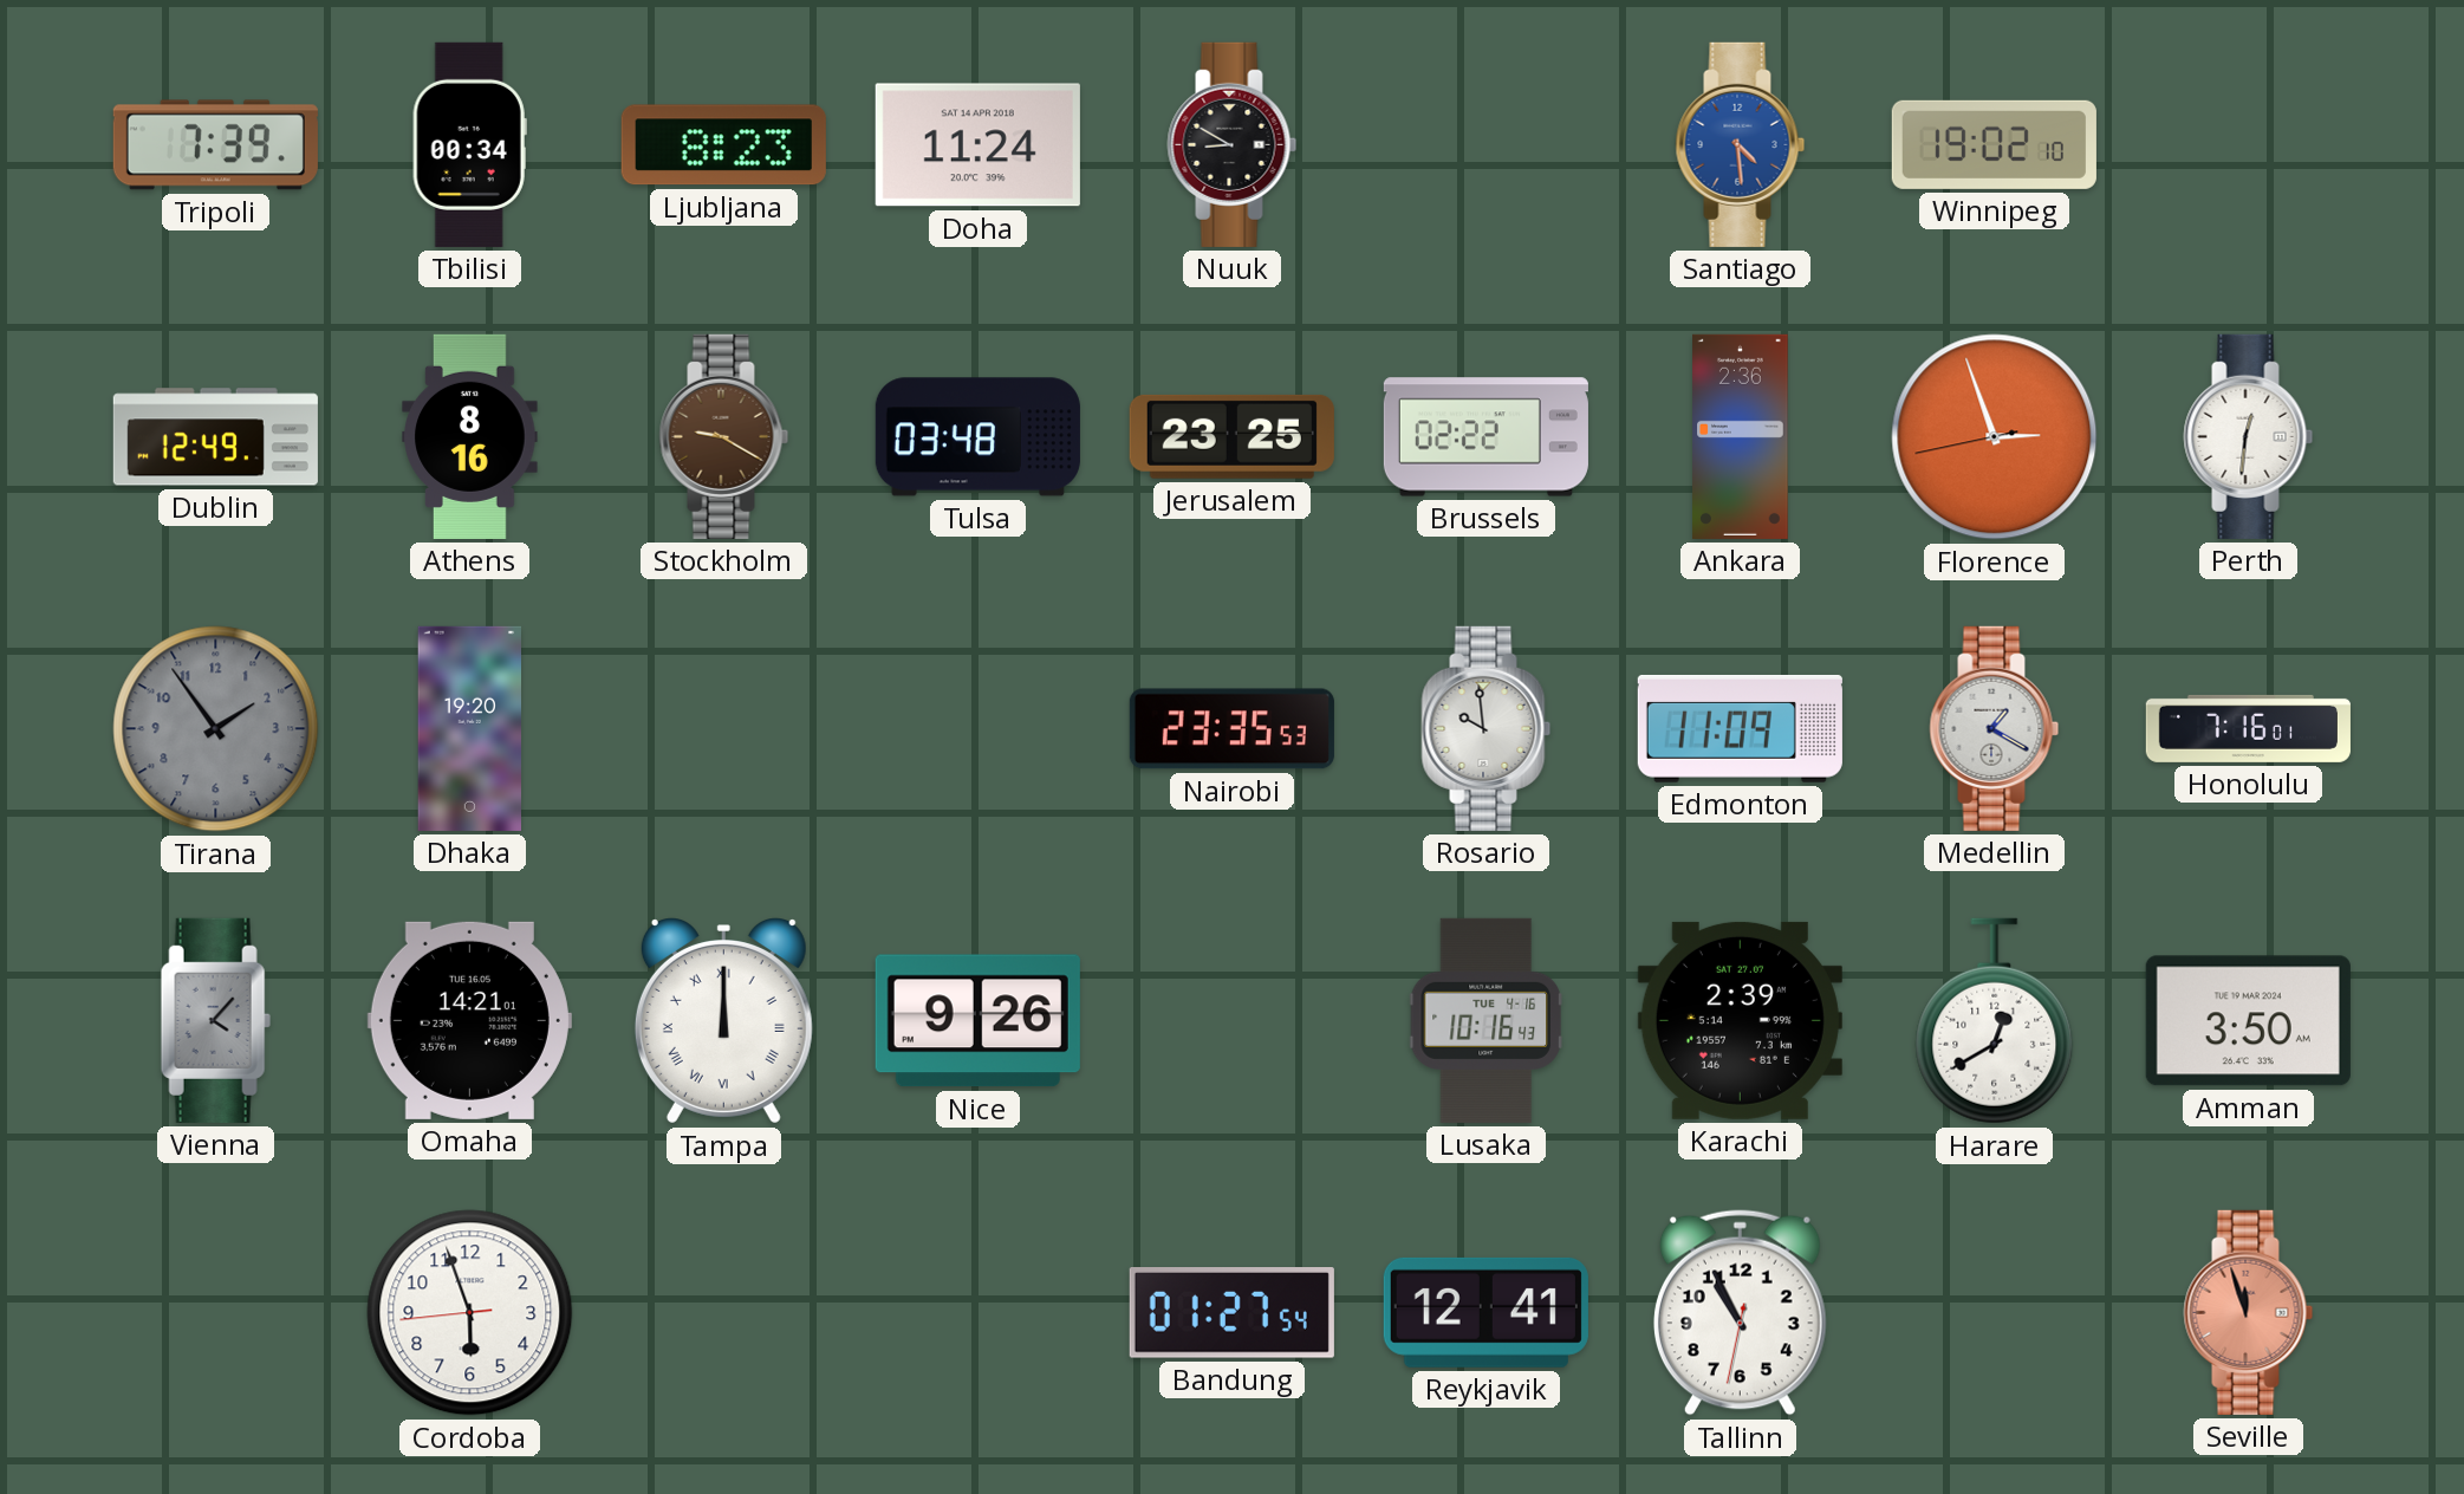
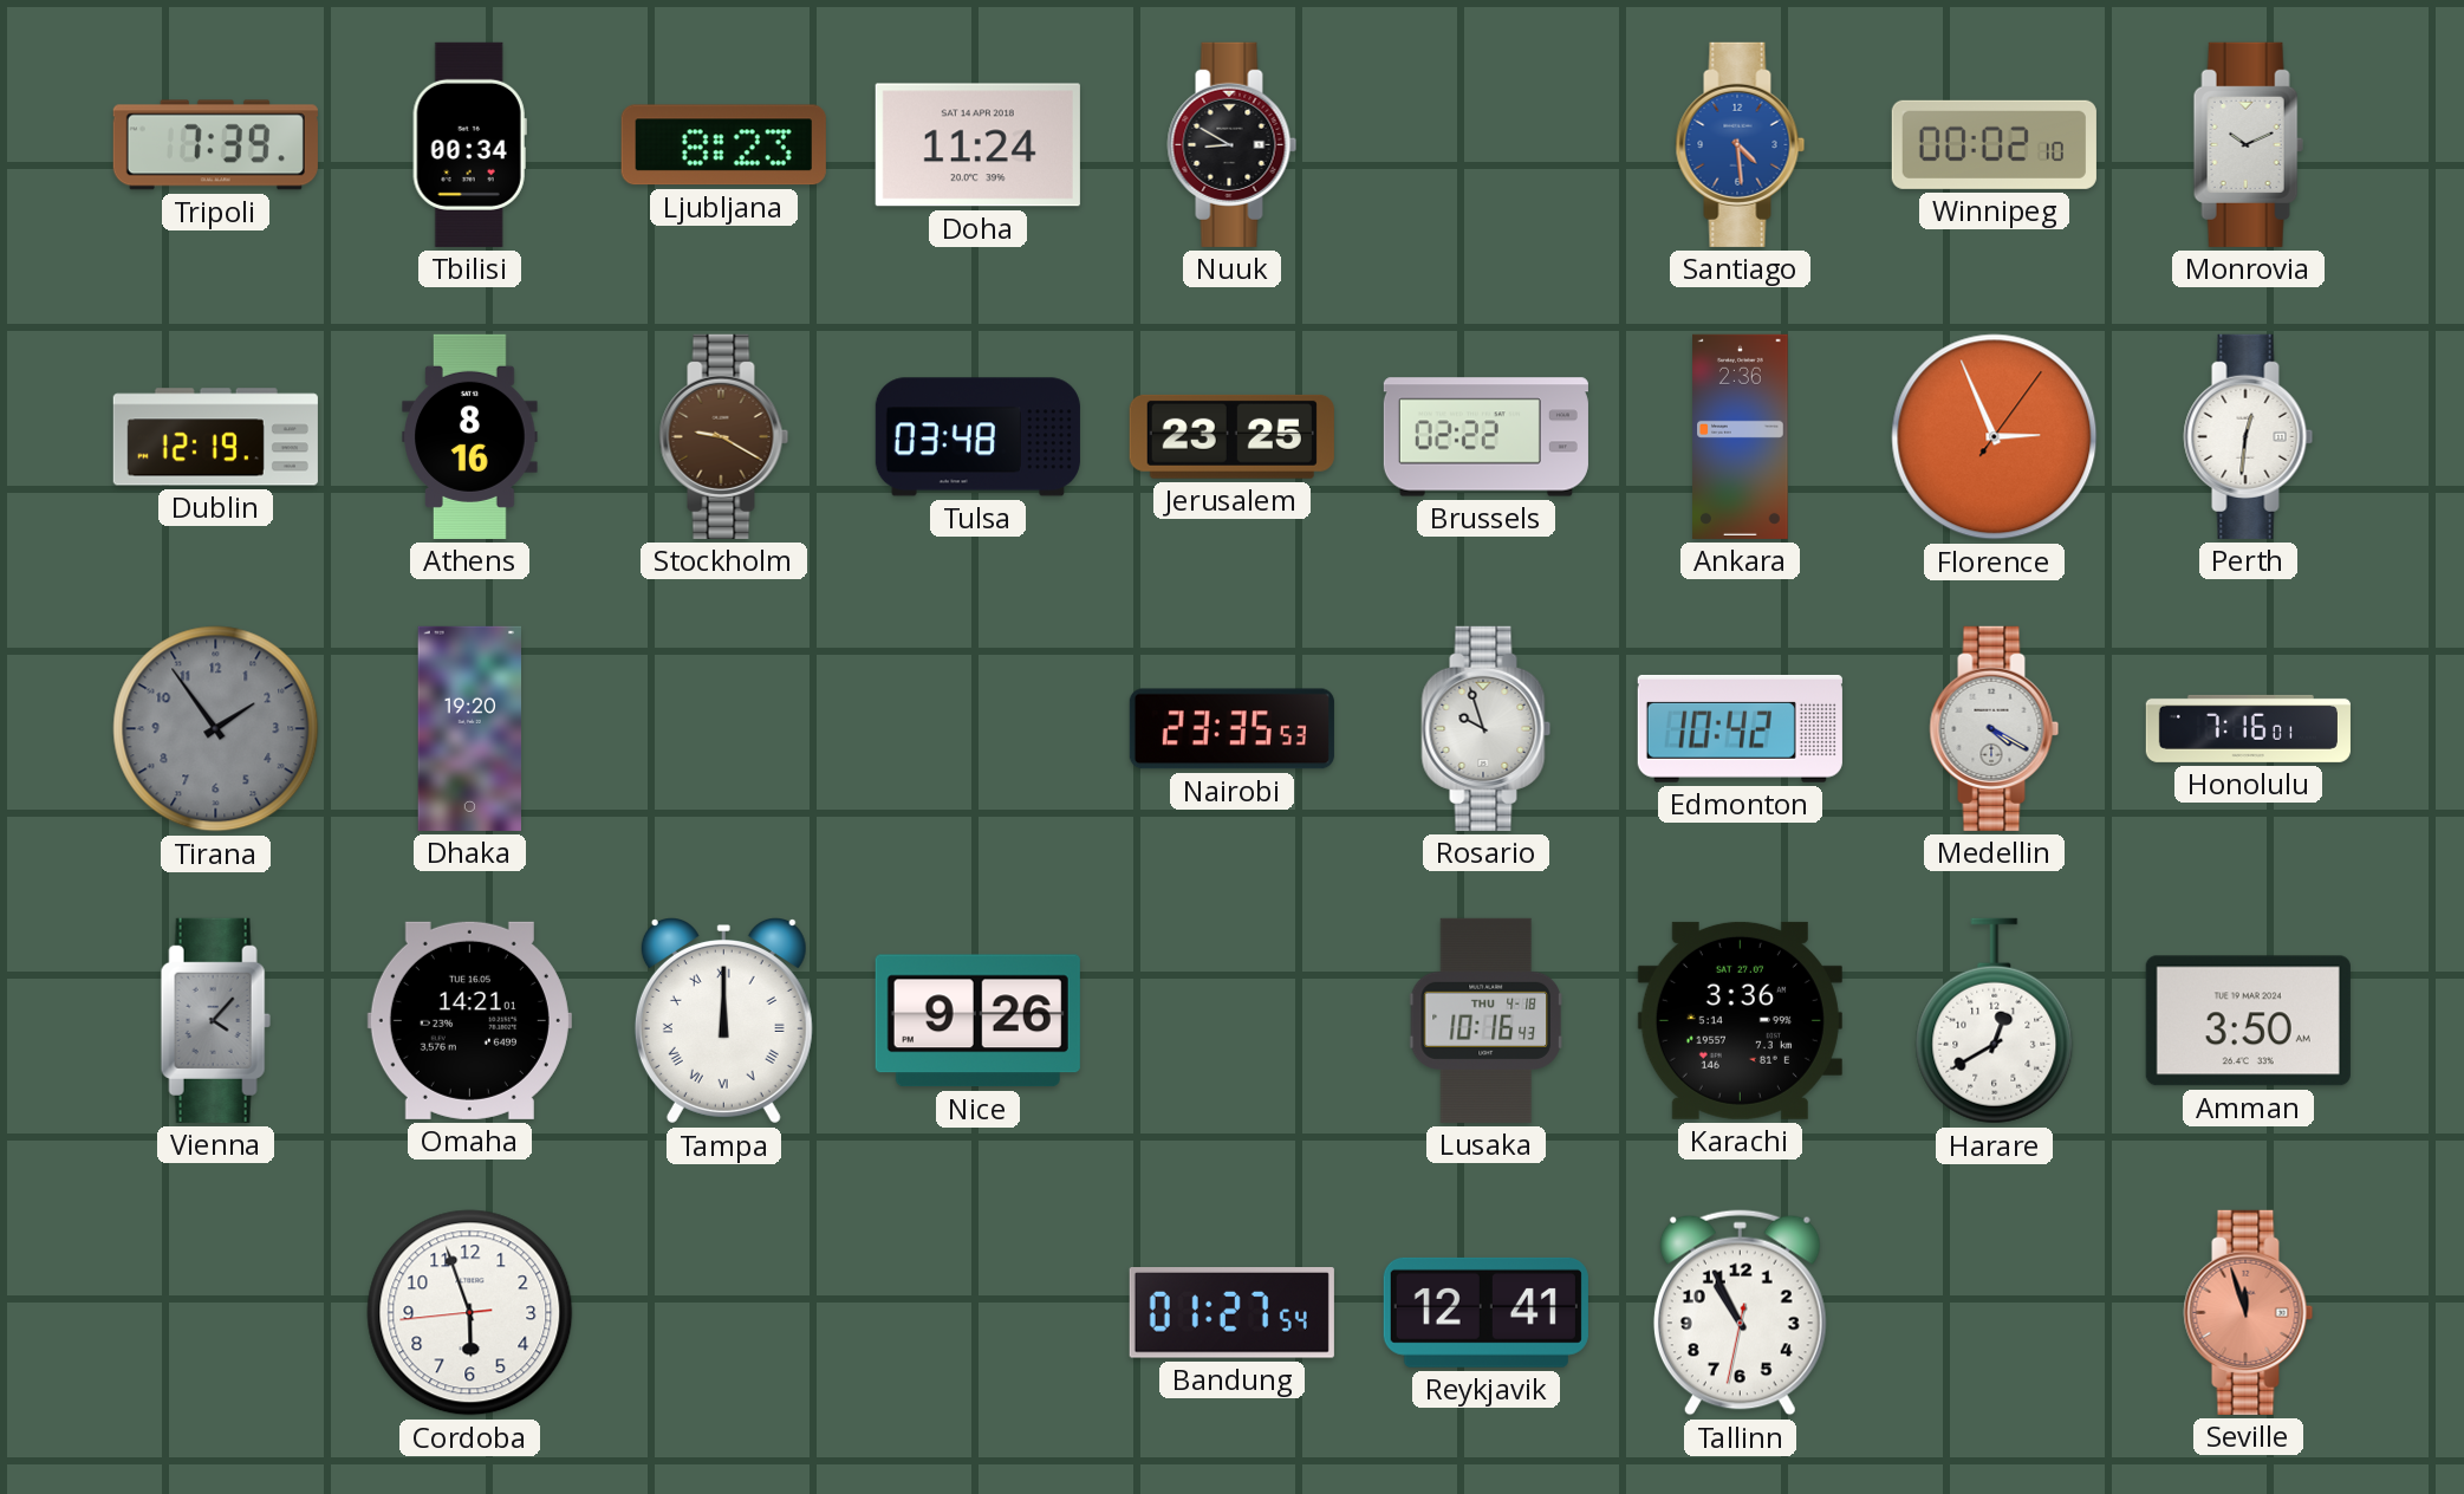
Winnipeg: 19:02 -> 00:02 (1994, 144)
Monrovia: none -> 10:11 (2248, 144)
Dublin: 12:49 -> 12:19 (215, 437)
Florence: 2:56:43 -> 2:56:06 (1995, 437)
Rosario: 9:59 -> 9:57 (1487, 728)
Edmonton: 11:09 -> 10:42 (1740, 728)
Medellin: 1:20 -> 4:20 (1995, 728)
Lusaka date: TUE 4-16 -> THU 4-18 (1485, 1020)
Karachi: 2:39 -> 3:36 (1740, 1020)
